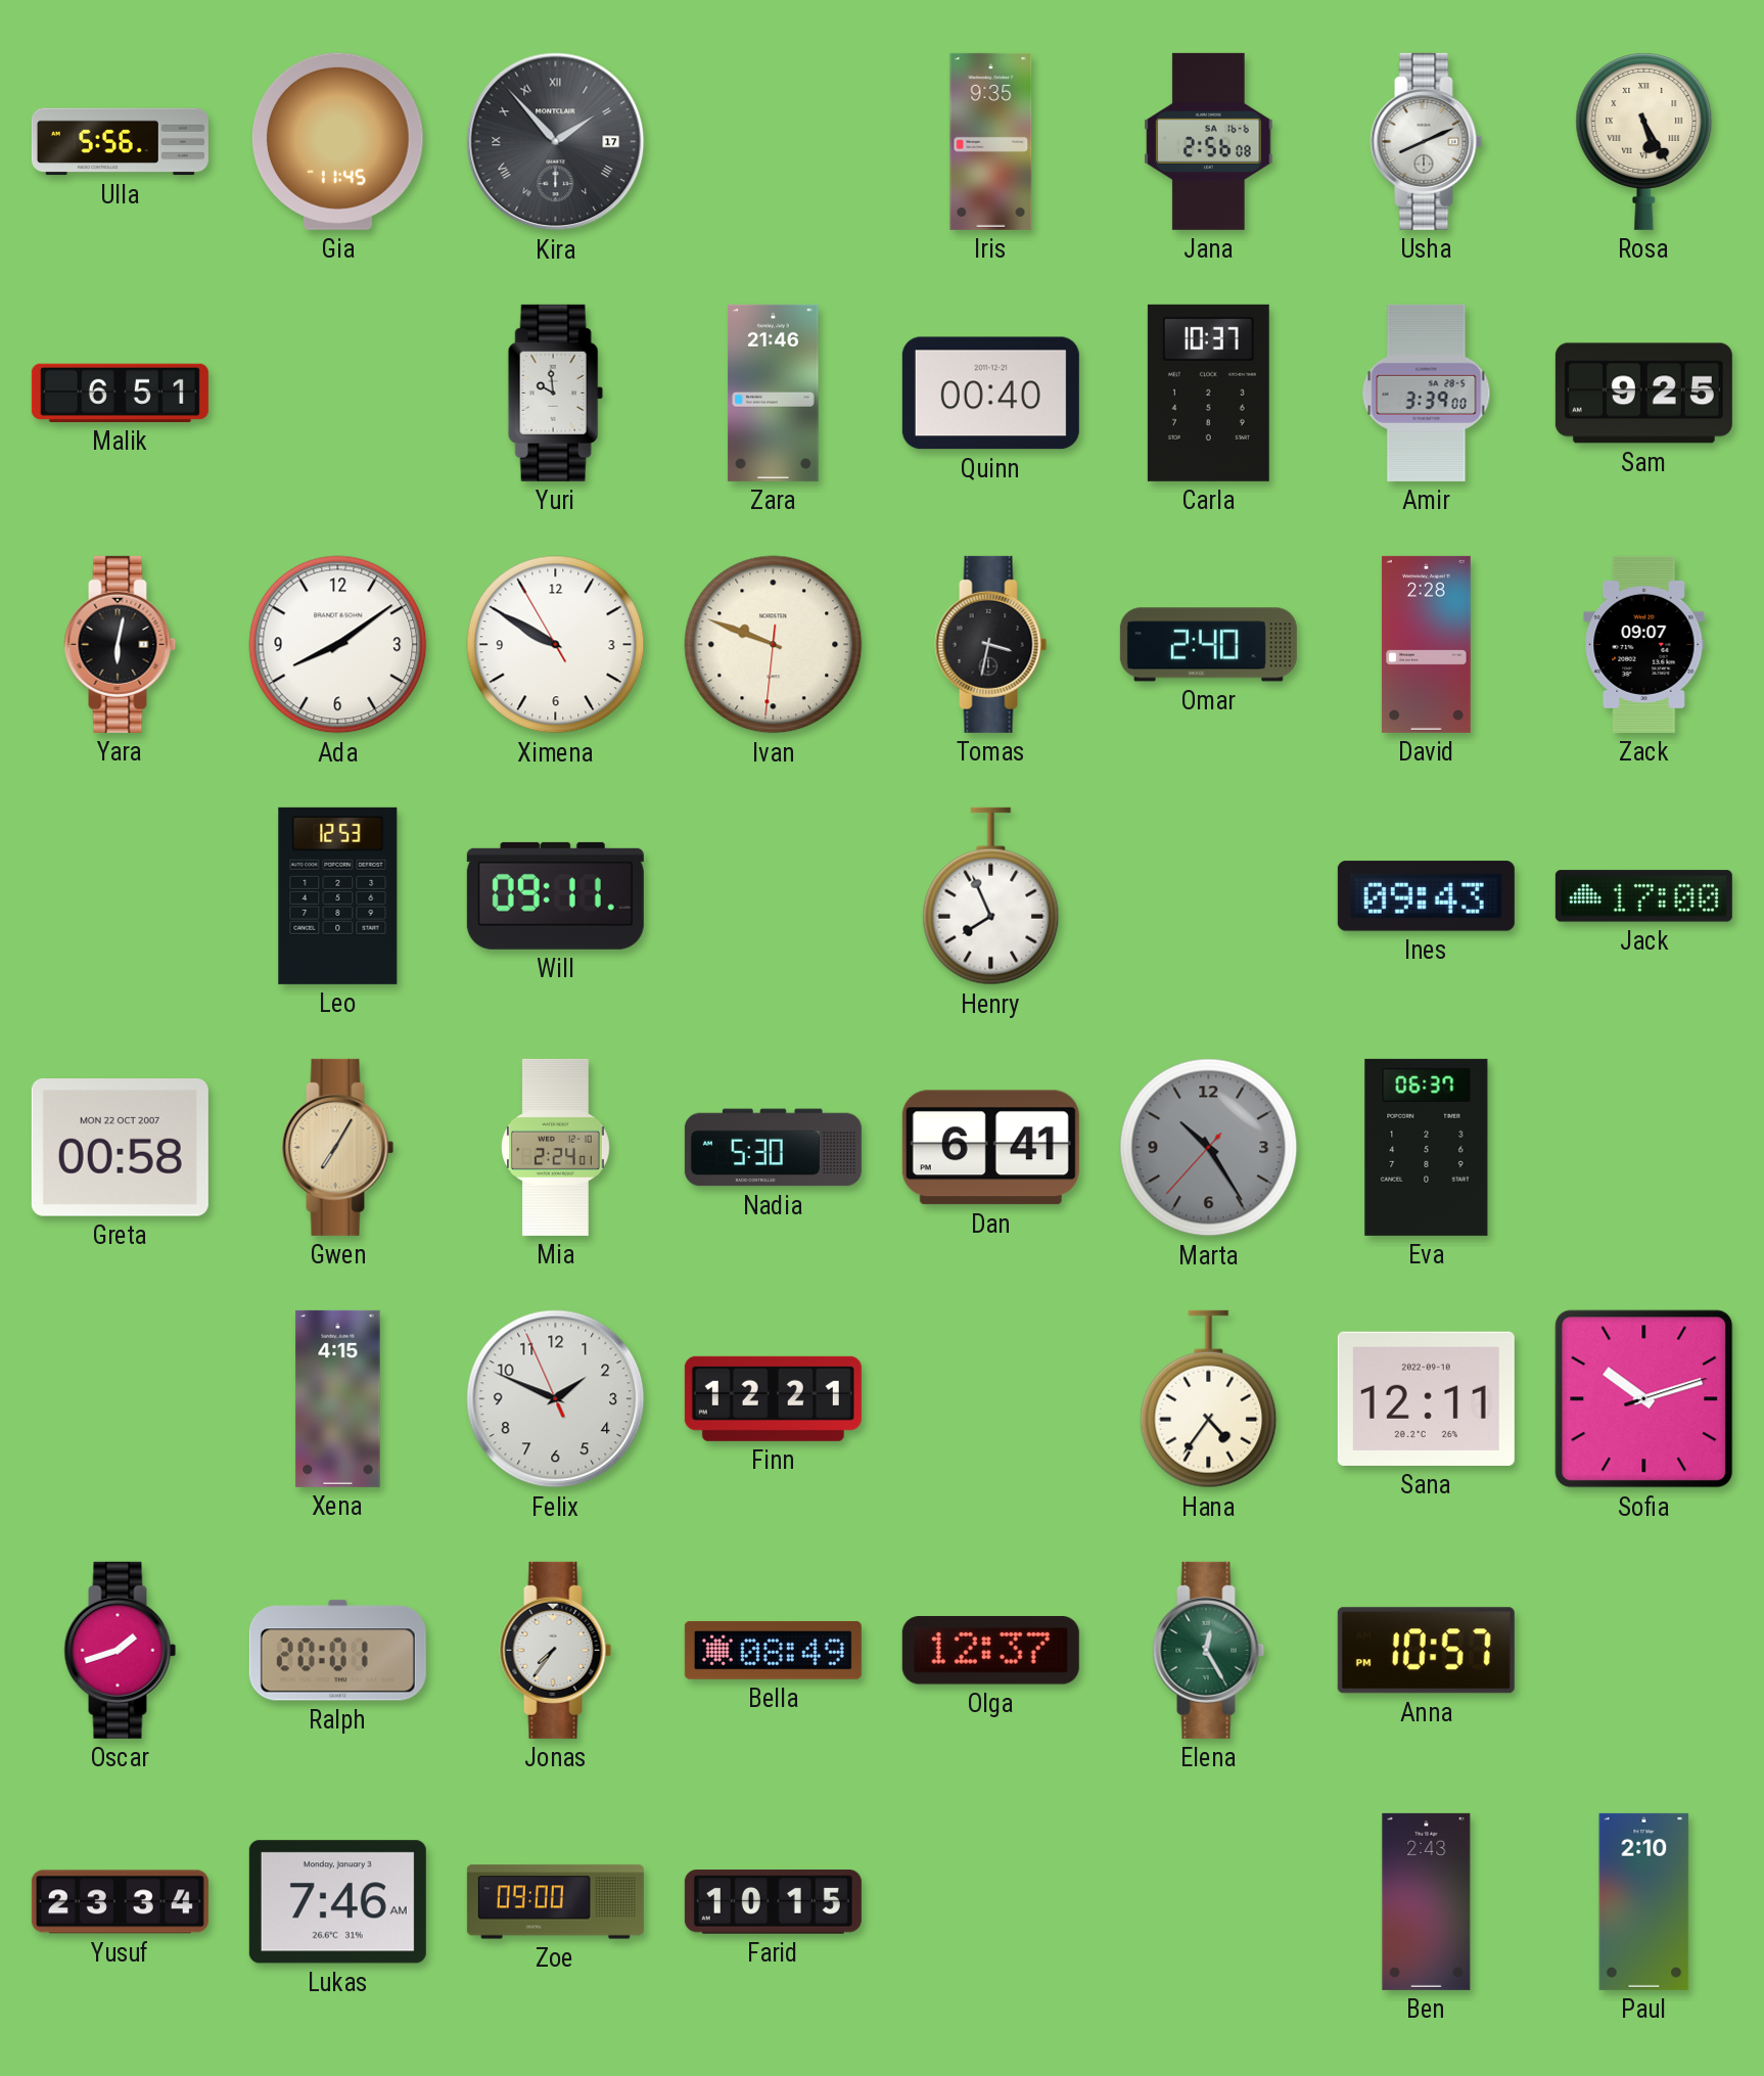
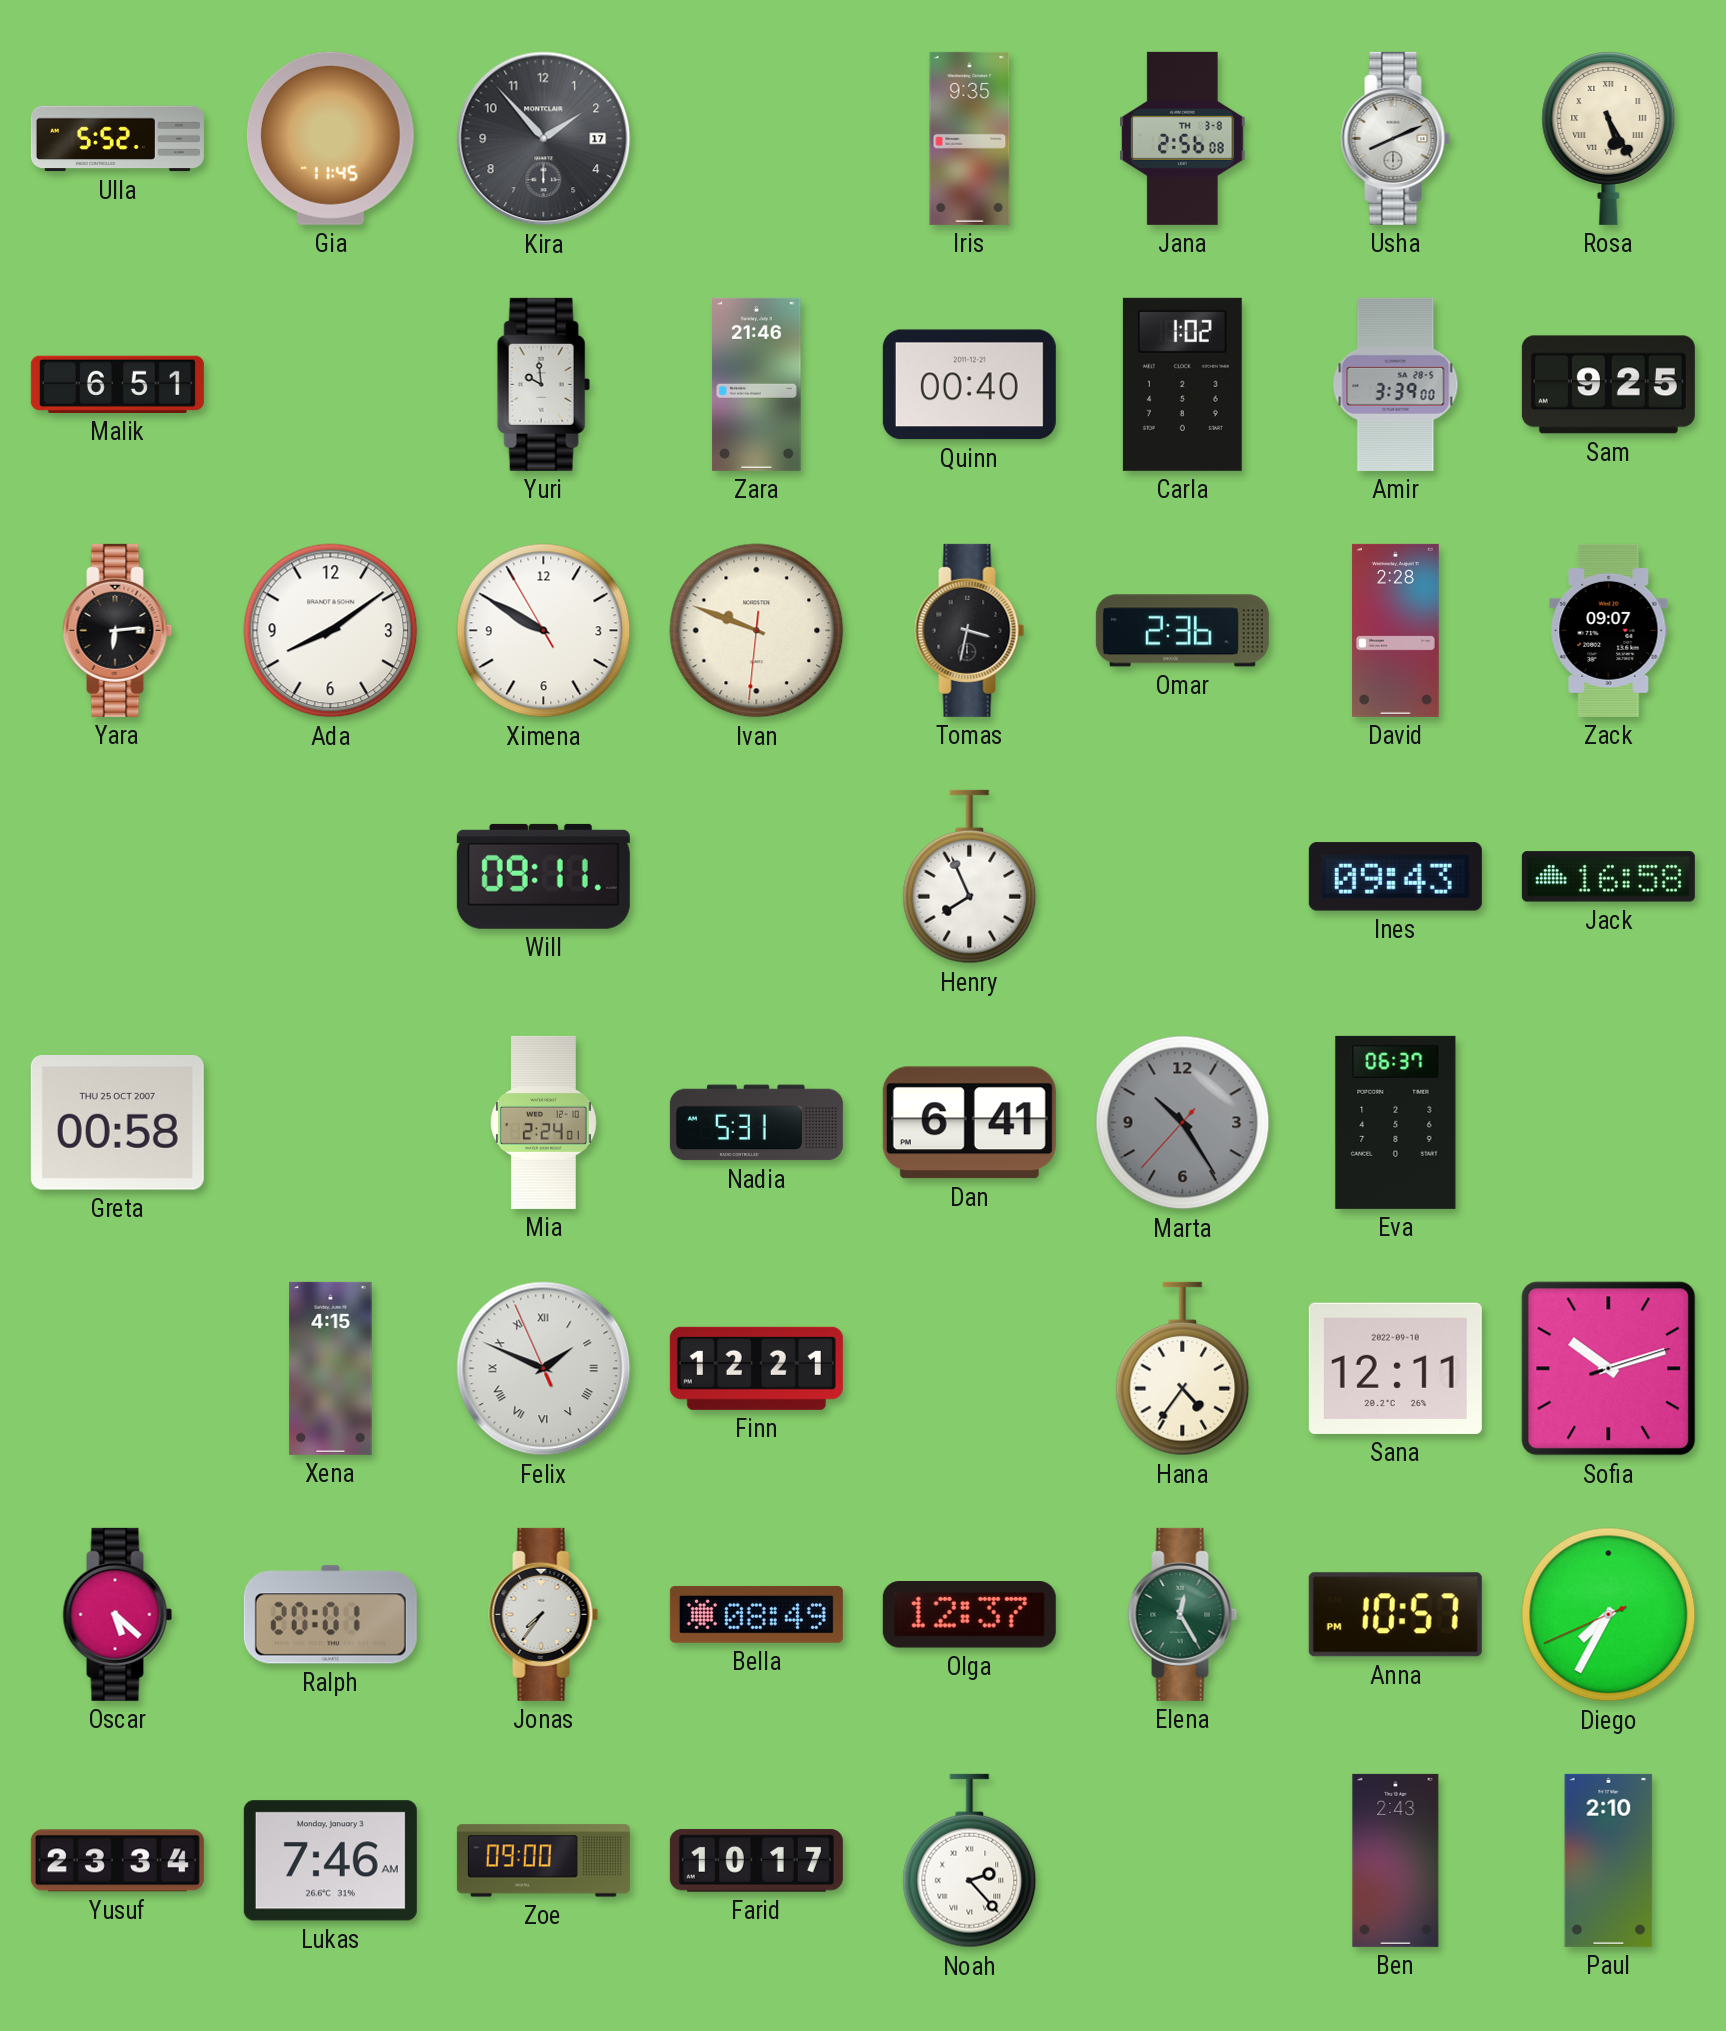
Ulla: 5:56 -> 5:52 (117, 139)
Kira numerals: Roman -> Arabic (544, 139)
Jana date: SA 16-6 -> TH 3-8 (1183, 138)
Carla: 10:37 -> 1:02 (1182, 384)
Yara: 6:02 -> 6:14 (118, 630)
Omar: 2:40 -> 2:36 (1182, 631)
Leo: 12:53 -> none (338, 895)
Jack: 17:00 -> 16:58 (1608, 877)
Greta date: MON 22 OCT 2007 -> THU 25 OCT 2007 (117, 1123)
Gwen: 7:05 -> none (338, 1147)
Nadia: 5:30 -> 5:31 (756, 1123)
Felix numerals: Arabic -> Roman (544, 1369)
Oscar: 1:42 -> 5:22 (118, 1614)
Diego: none -> 7:34 (1609, 1615)
Farid: 10:15 -> 10:17 (756, 1861)
Noah: none -> 2:23 (970, 1861)
